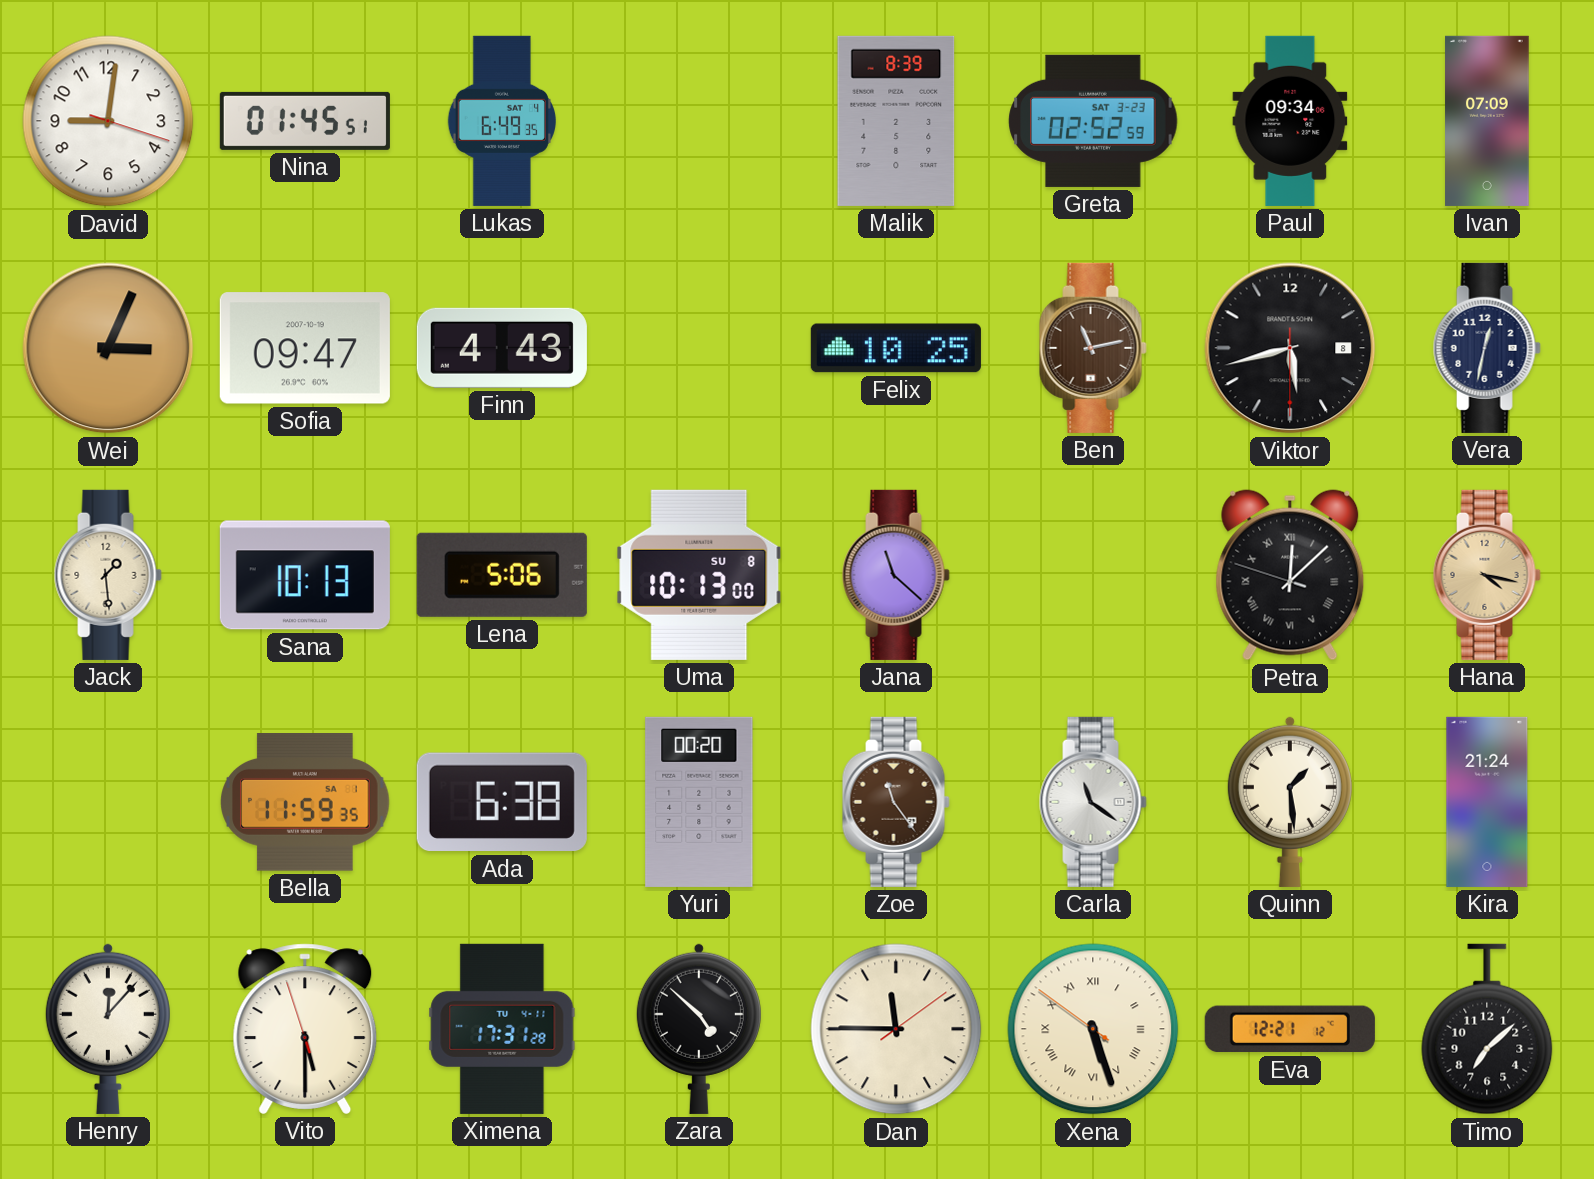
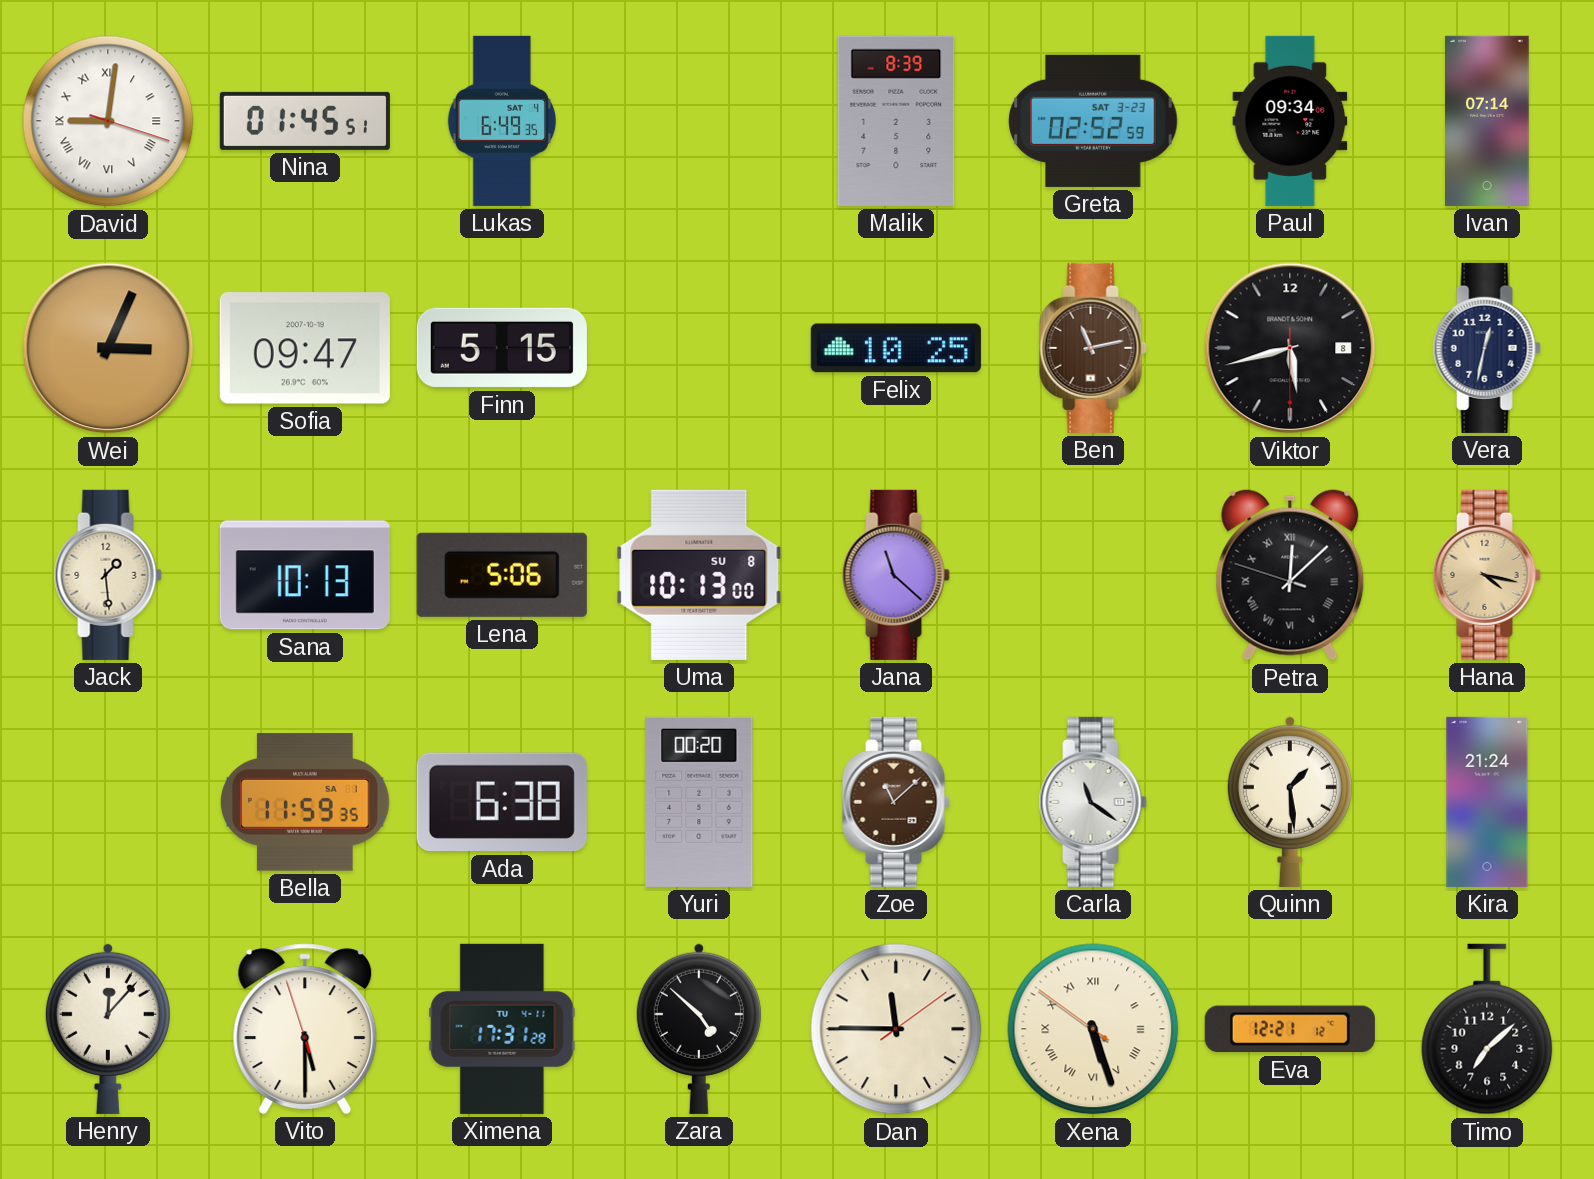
David numerals: Arabic -> Roman (108, 121)
Ivan: 07:09 -> 07:14 (1487, 121)
Finn: 4:43 -> 5:15 (502, 348)
Zoe: 11:24 -> 11:08 (896, 802)
